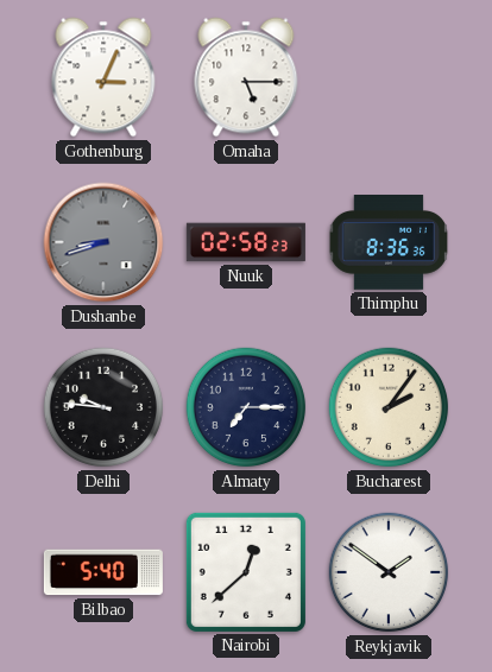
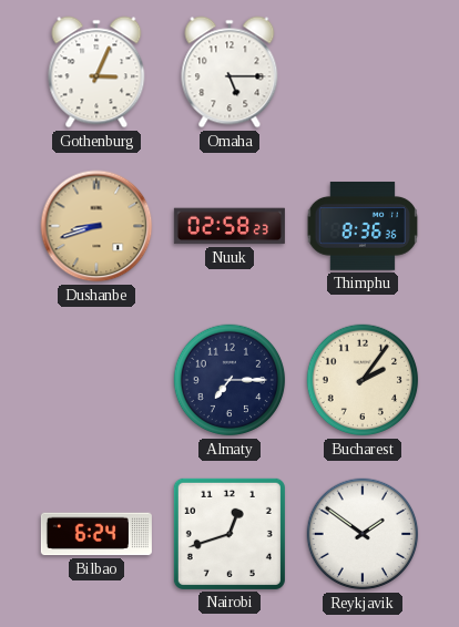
Dushanbe dial: grey -> champagne (96, 226)
Delhi: 9:46 -> none (103, 407)
Bilbao: 5:40 -> 6:24 (96, 534)
Nairobi: 12:38 -> 12:42 (229, 534)
